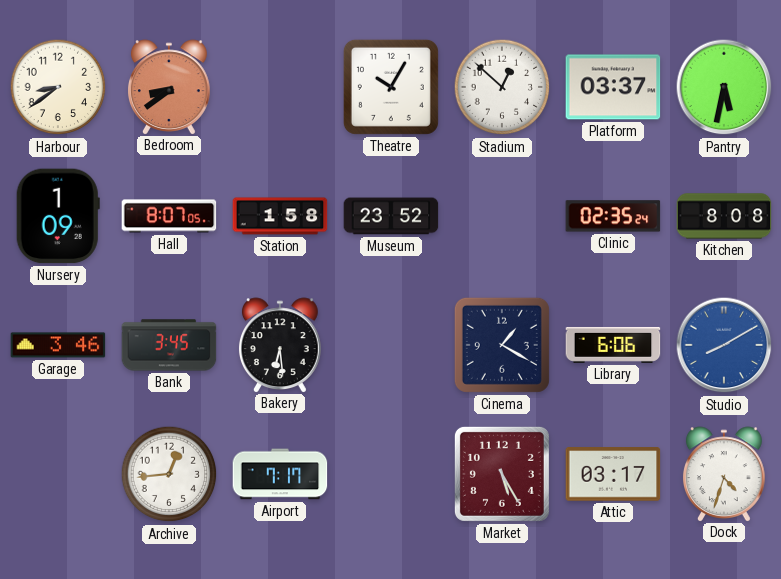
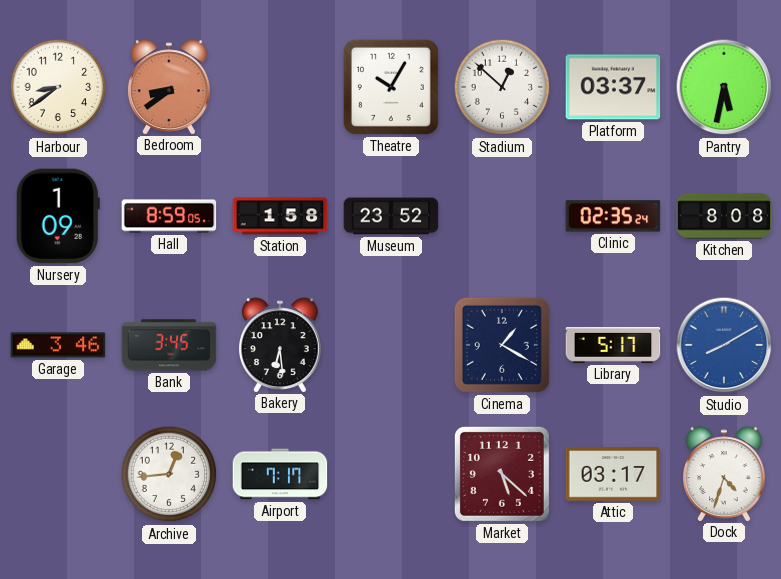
Hall: 8:07 -> 8:59 (169, 216)
Library: 6:06 -> 5:17 (613, 345)
Market: 5:25 -> 5:22 (502, 474)
